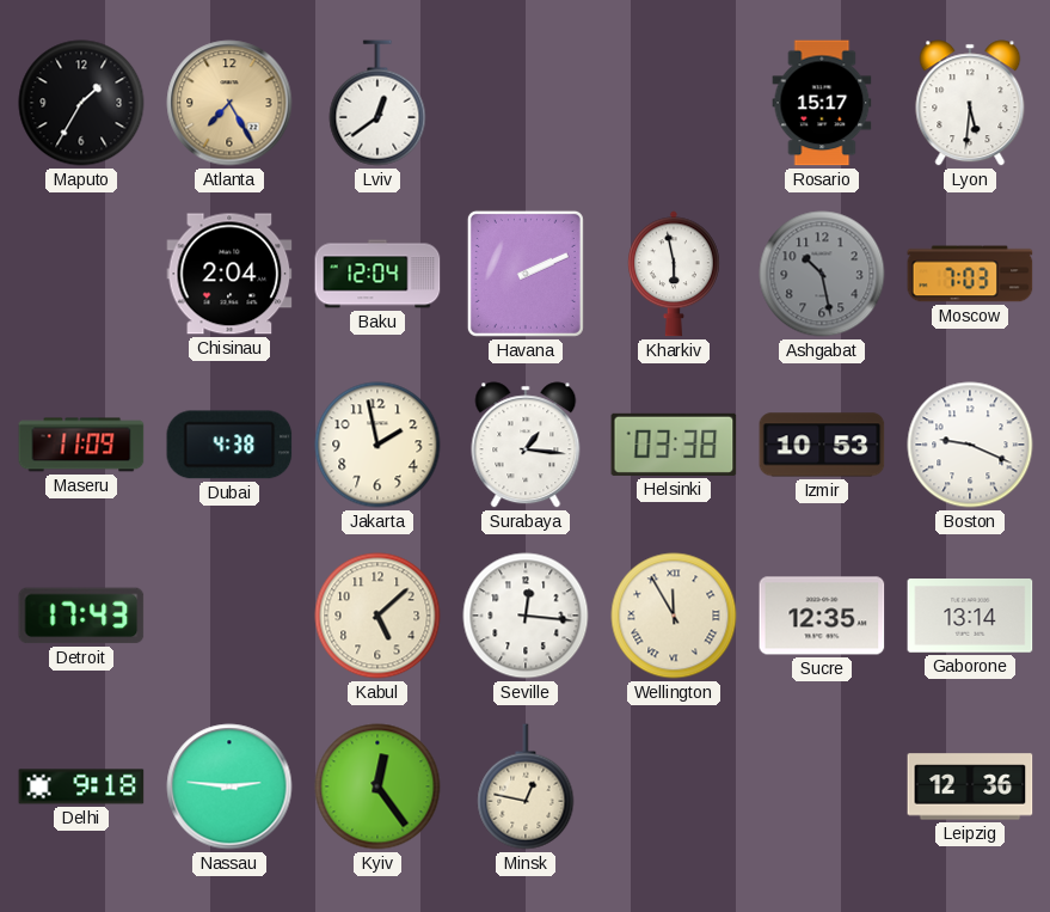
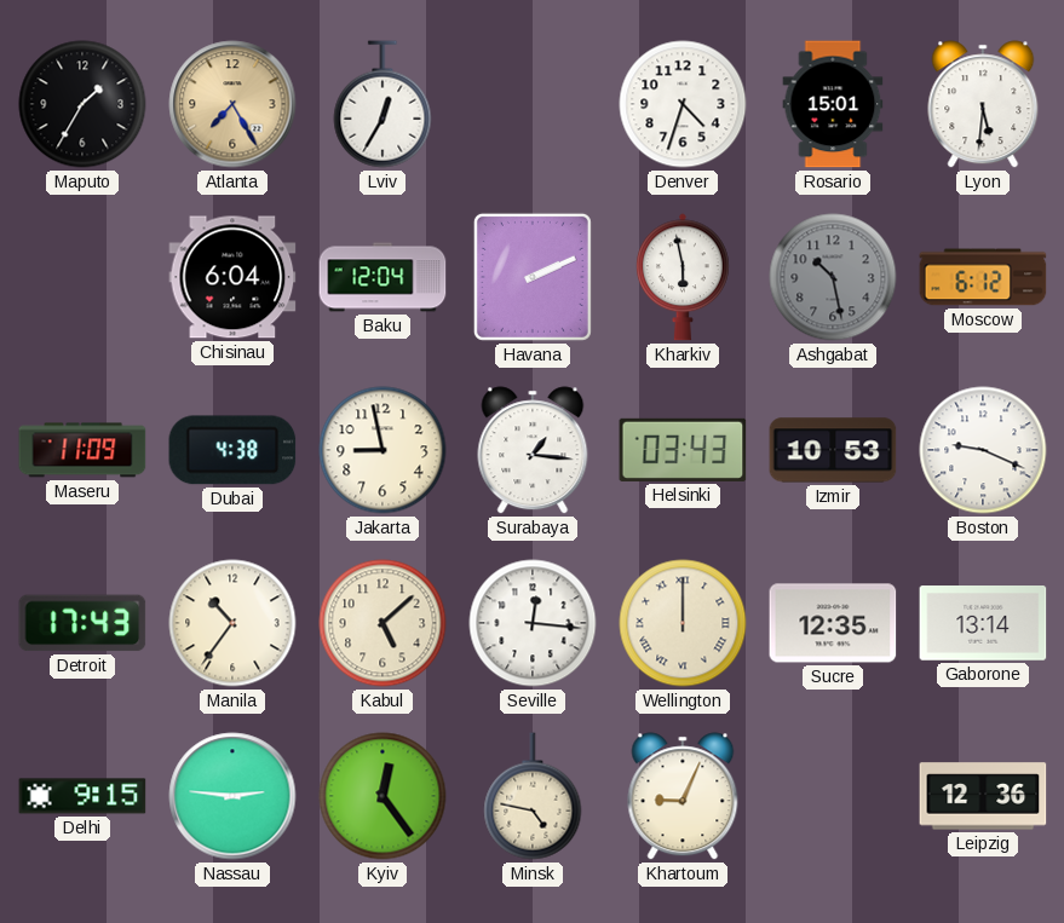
Lviv: 12:39 -> 12:35 (383, 104)
Denver: none -> 4:33 (683, 104)
Rosario: 15:17 -> 15:01 (833, 104)
Chisinau: 2:04 -> 6:04 (232, 277)
Moscow: 7:03 -> 6:12 (983, 277)
Jakarta: 1:58 -> 8:58 (383, 450)
Helsinki: 03:38 -> 03:43 (683, 450)
Manila: none -> 10:36 (232, 623)
Wellington: 11:55 -> 12:00 (683, 623)
Delhi: 9:18 -> 9:15 (82, 796)
Minsk: 12:47 -> 4:47 (533, 796)
Khartoum: none -> 9:04 (683, 796)
